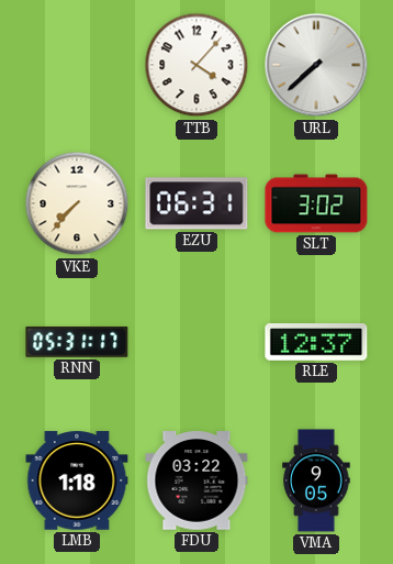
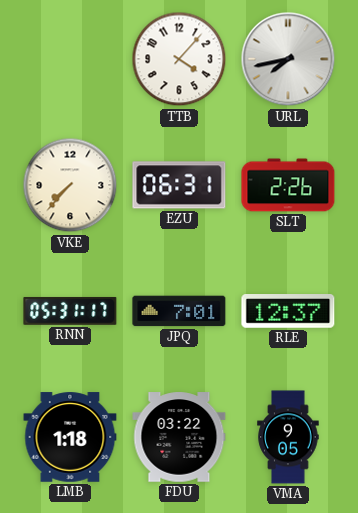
URL: 7:38 -> 7:43 (288, 59)
SLT: 3:02 -> 2:26 (288, 185)
JPQ: none -> 7:01 (179, 311)
